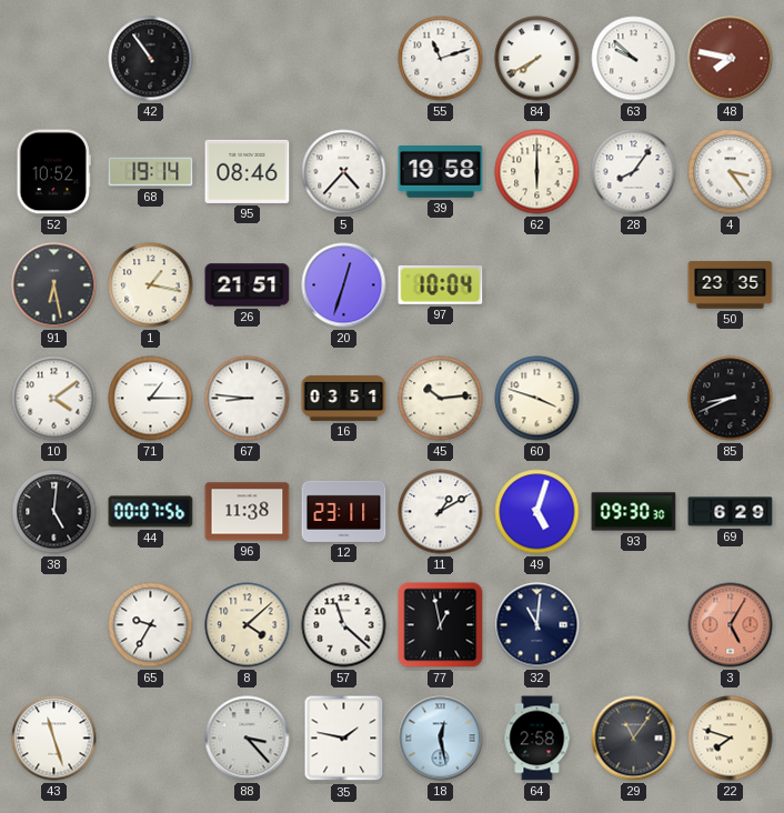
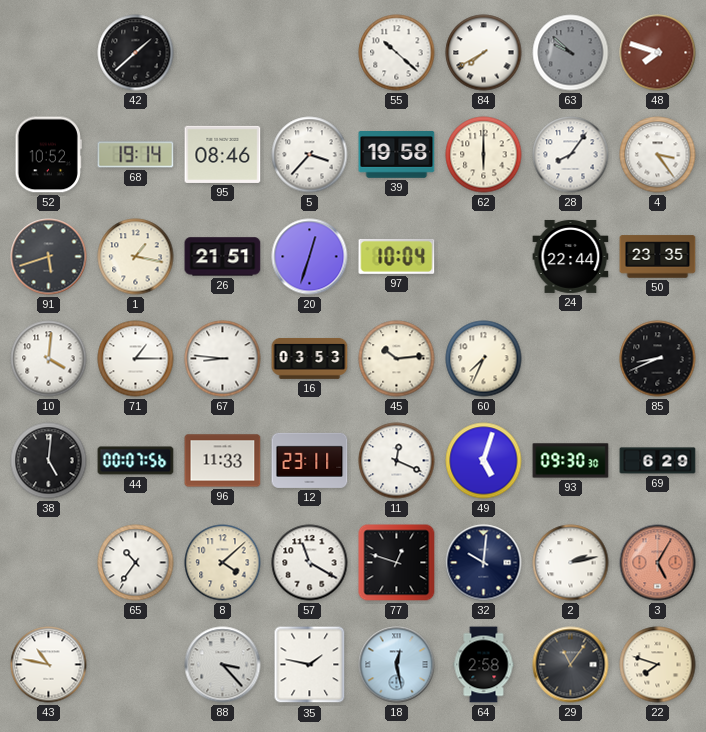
42: 10:54 -> 1:38 (136, 53)
55: 11:12 -> 10:22 (397, 53)
63 dial: white -> grey (571, 53)
48: 7:47 -> 7:48 (658, 53)
5: 4:37 -> 3:37 (310, 155)
91: 6:28 -> 5:42 (49, 257)
24: none -> 22:44 (571, 256)
10: 4:09 -> 4:01 (49, 359)
16: 03:51 -> 03:53 (310, 359)
60: 3:48 -> 7:34 (484, 359)
96: 11:38 -> 11:33 (223, 461)
11: 1:10 -> 12:19 (397, 461)
65: 9:35 -> 10:36 (136, 563)
57: 11:22 -> 11:20 (310, 563)
77: 12:58 -> 12:48 (397, 563)
32: 11:01 -> 10:01 (484, 563)
2: none -> 2:13 (571, 563)
43: 11:27 -> 10:47 (49, 665)
